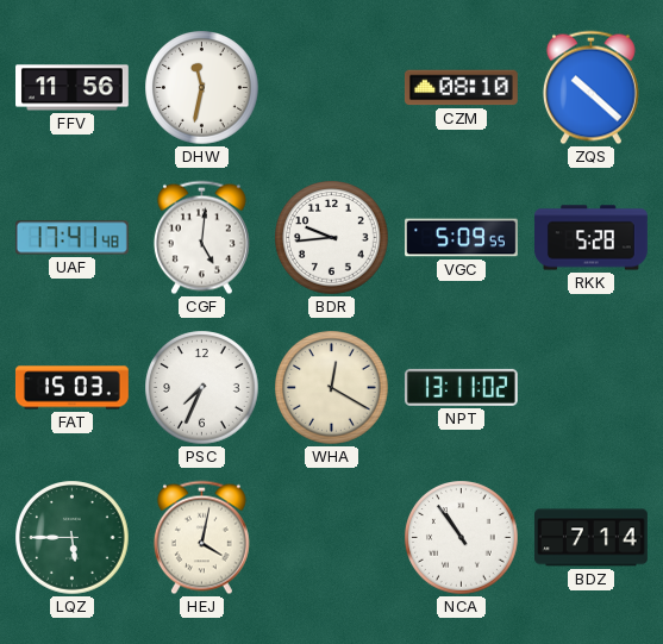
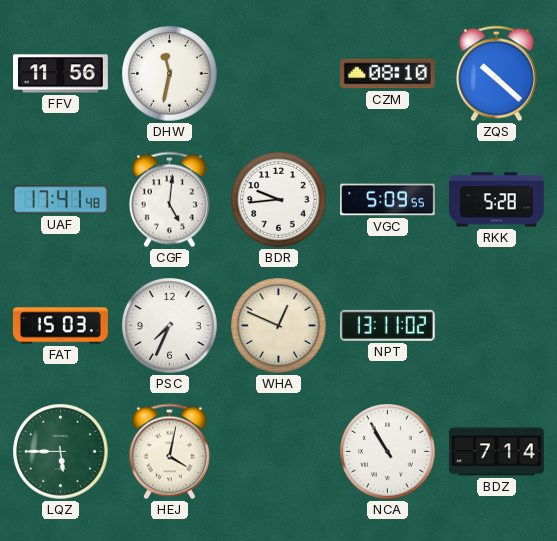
WHA: 12:20 -> 12:49 (279, 326)
NCA: 10:54 -> 10:55 (388, 452)
